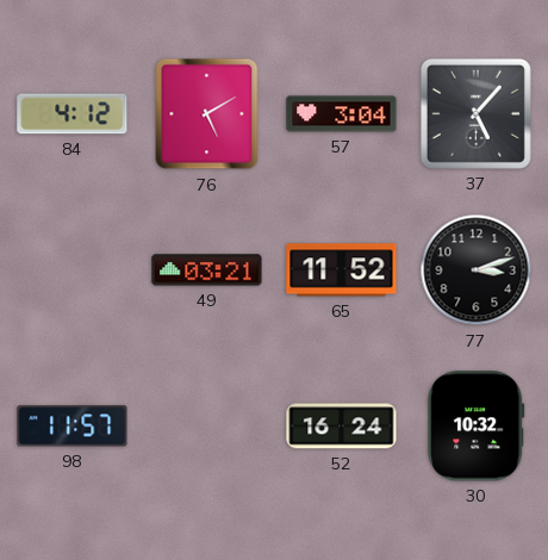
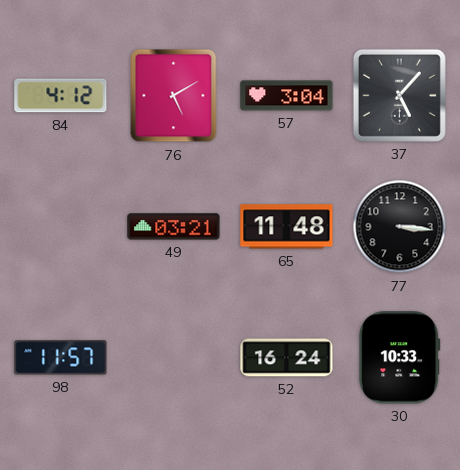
65: 11:52 -> 11:48 (287, 227)
77: 3:12 -> 3:16 (400, 227)
30: 10:32 -> 10:33 (400, 358)
